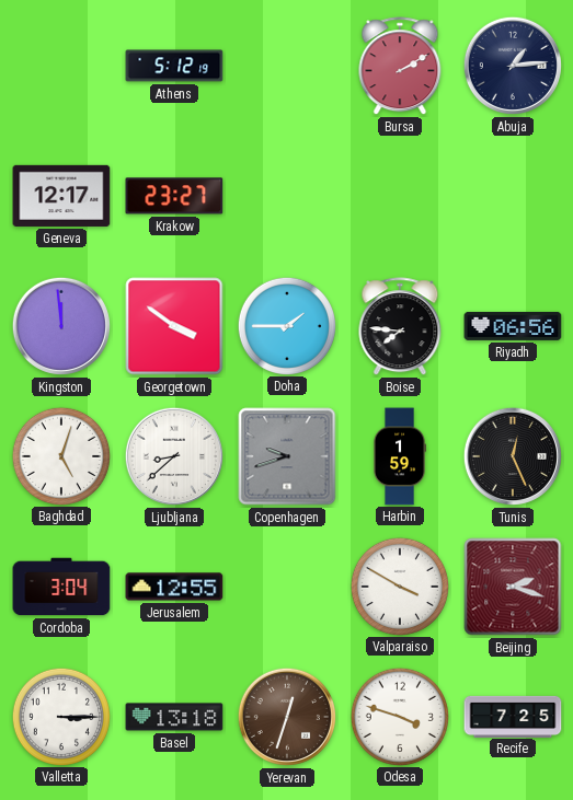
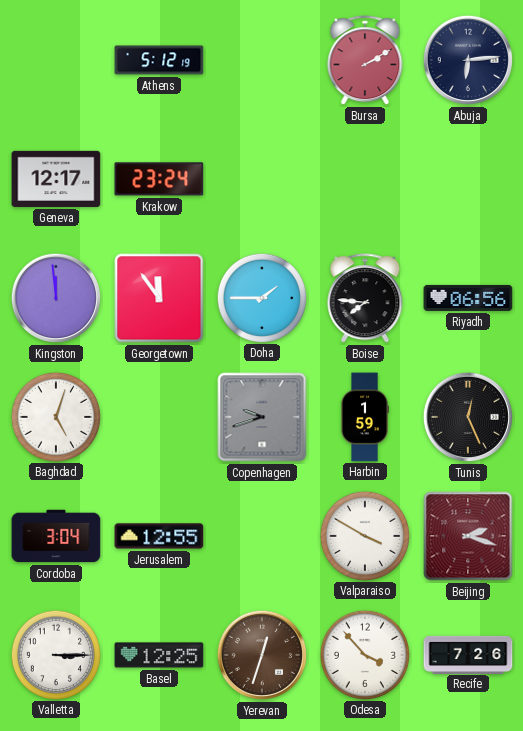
Abuja: 1:14 -> 6:14 (468, 60)
Krakow: 23:27 -> 23:24 (159, 179)
Georgetown: 3:51 -> 11:54 (159, 298)
Ljubljana: 8:38 -> none (174, 456)
Basel: 13:18 -> 12:25 (159, 655)
Odesa: 3:48 -> 3:53 (364, 654)
Recife: 7:25 -> 7:26 (468, 654)
